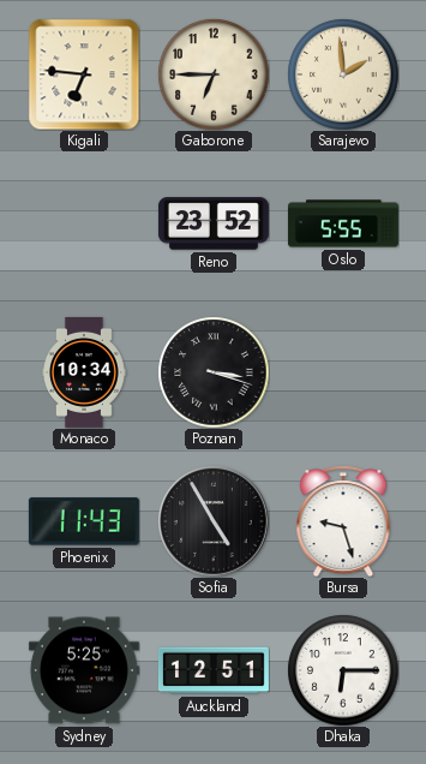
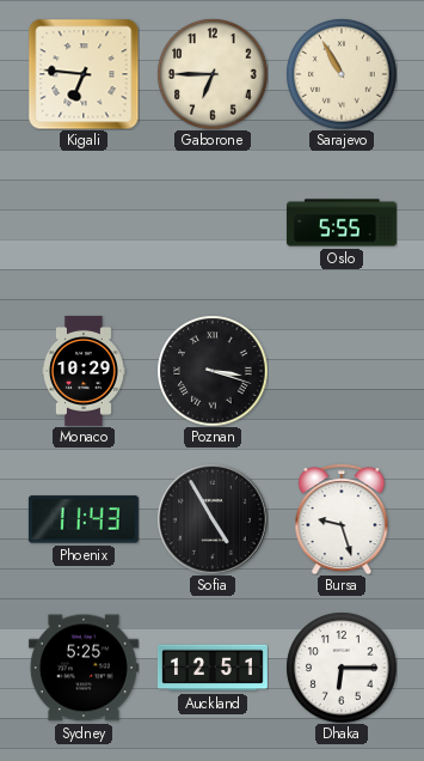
Sarajevo: 1:59 -> 10:55 (342, 74)
Reno: 23:52 -> none (214, 223)
Monaco: 10:34 -> 10:29 (85, 371)
